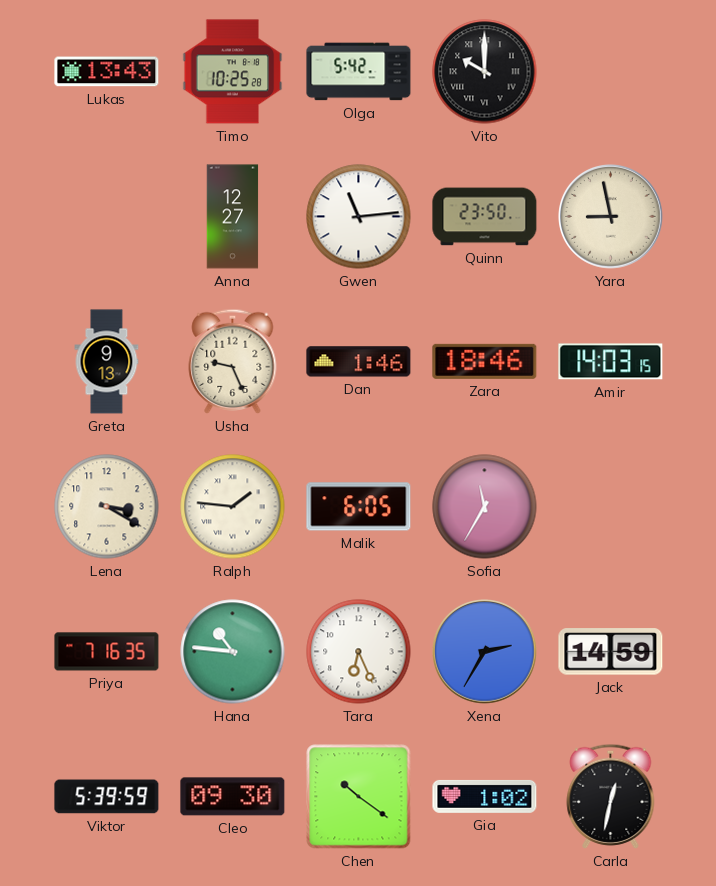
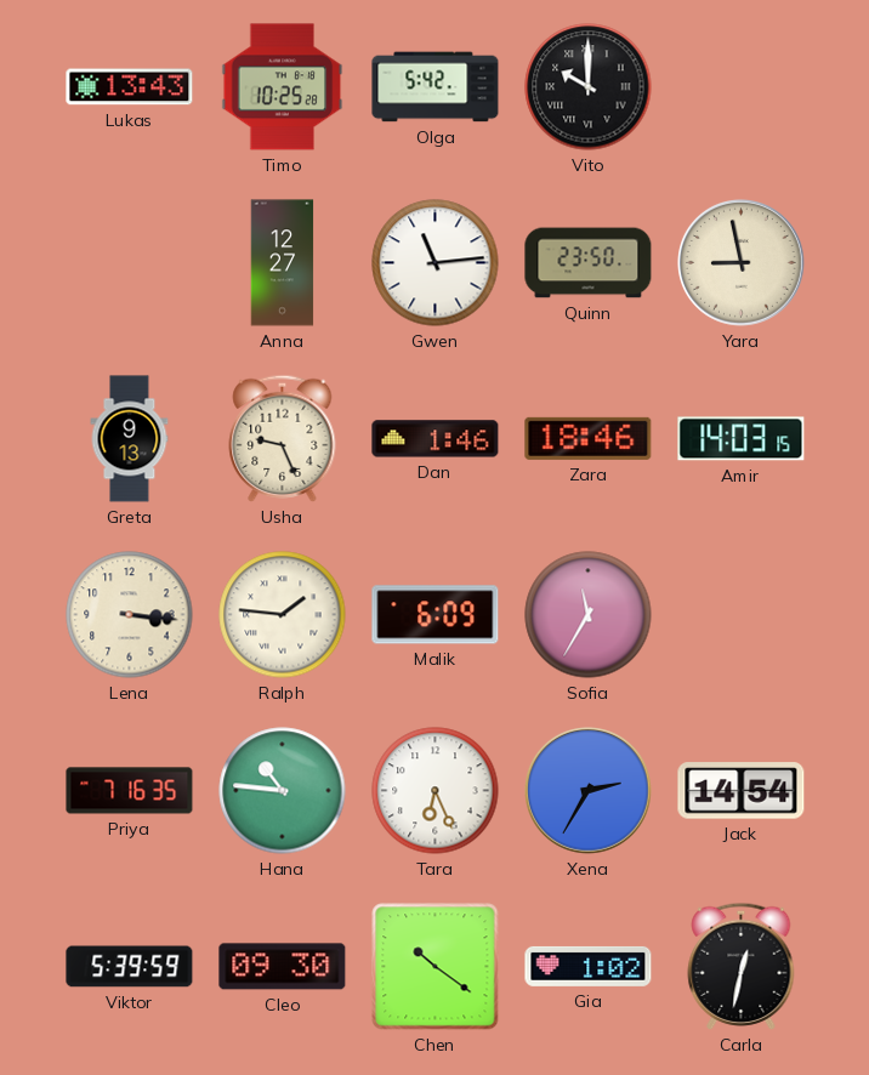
Lena: 3:20 -> 3:16 (130, 615)
Malik: 6:05 -> 6:09 (436, 615)
Jack: 14:59 -> 14:54 (742, 791)
